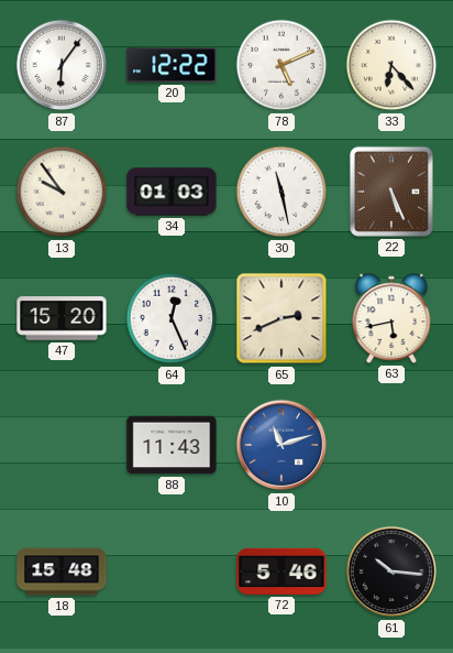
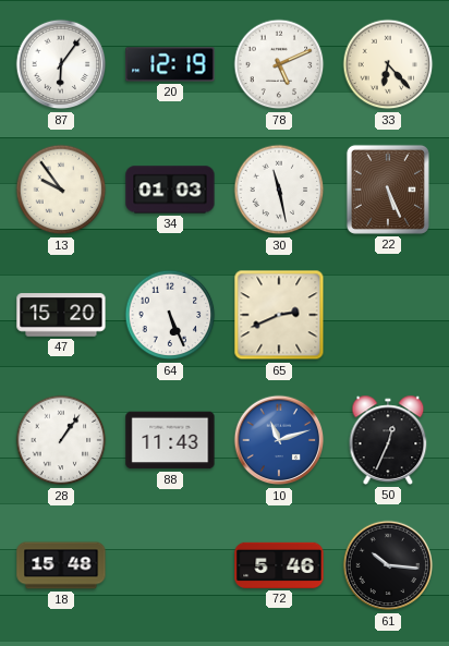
20: 12:22 -> 12:19 (170, 64)
64: 12:26 -> 5:26 (170, 315)
63: 5:43 -> none (391, 318)
28: none -> 1:06 (61, 440)
50: none -> 12:34 (388, 440)
